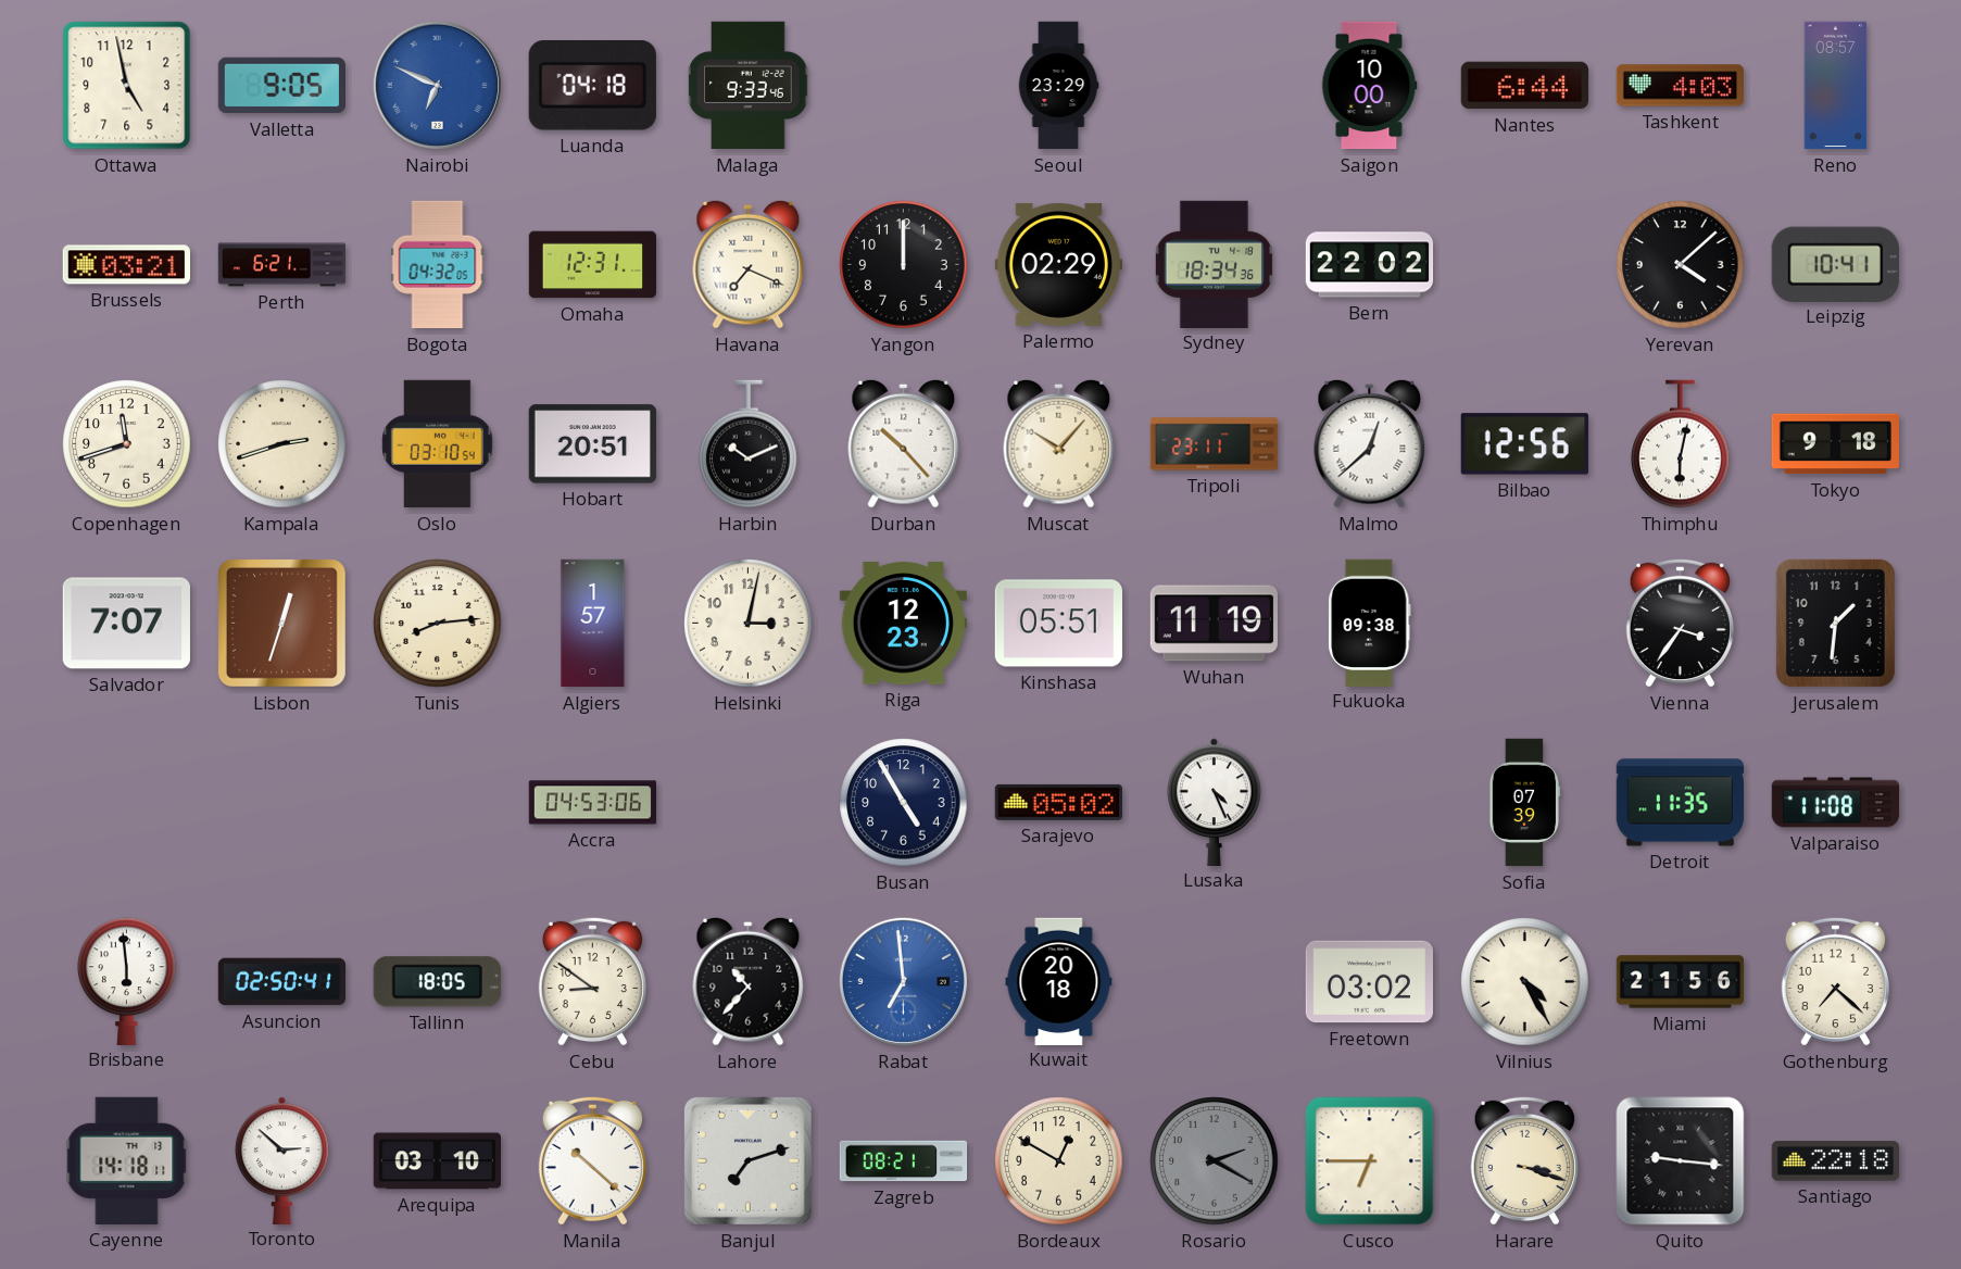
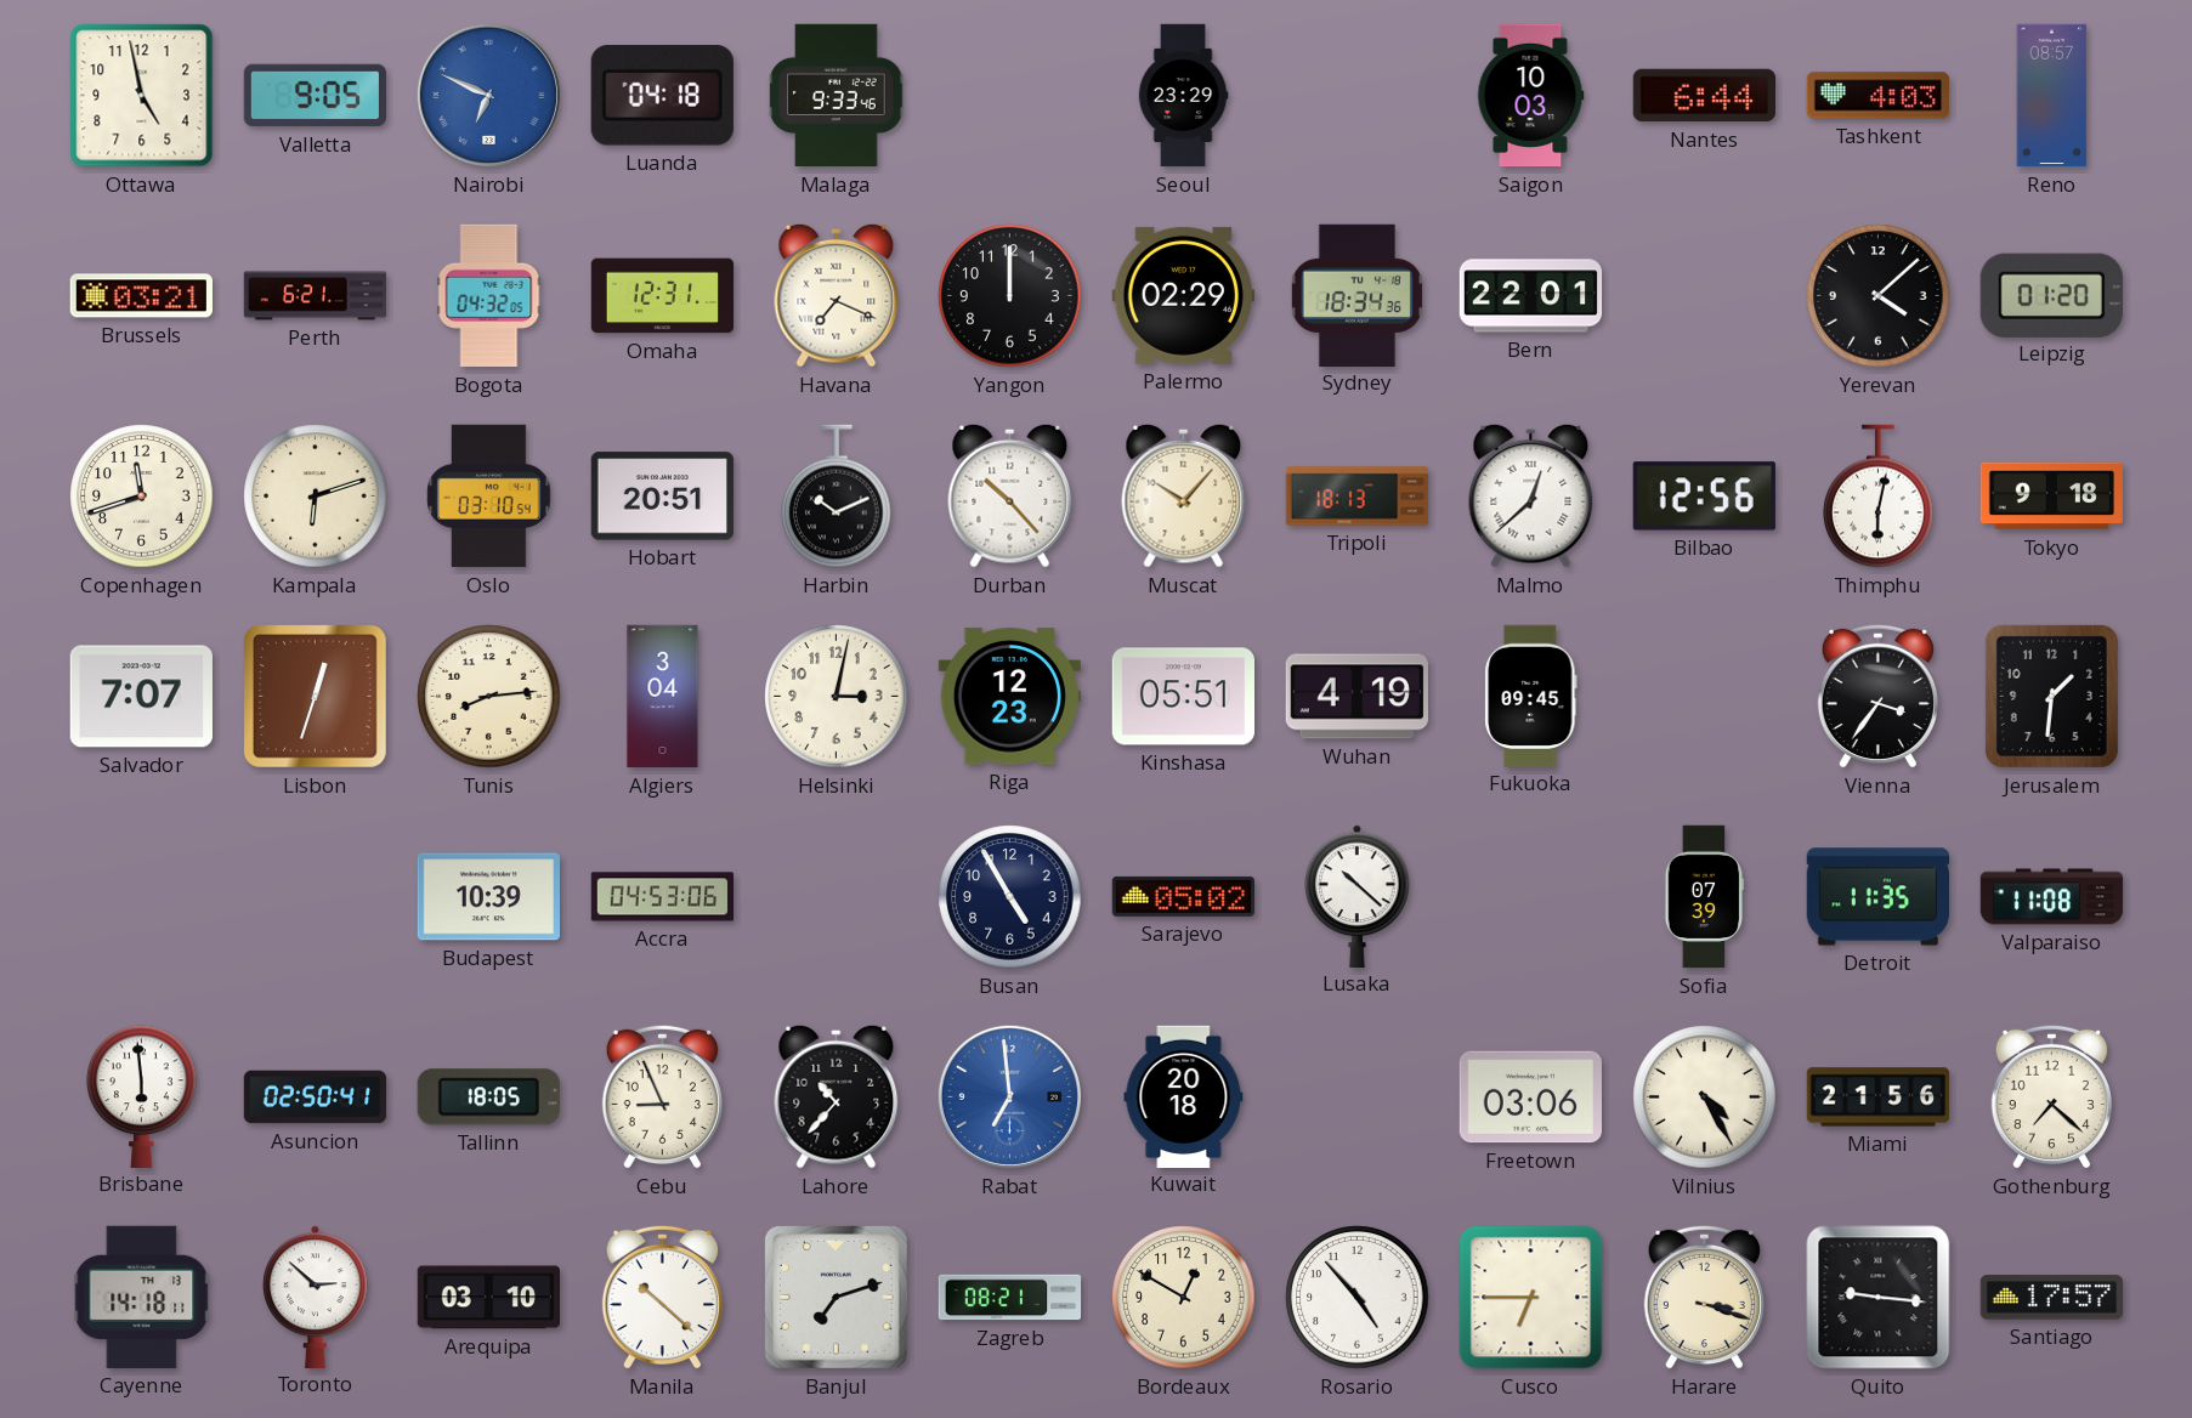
Saigon: 10:00 -> 10:03 (1530, 96)
Bern: 22:02 -> 22:01 (1531, 296)
Leipzig: 10:41 -> 01:20 (2051, 295)
Kampala: 2:42 -> 6:12 (316, 497)
Tripoli: 23:11 -> 18:13 (1358, 497)
Algiers: 1:57 -> 3:04 (663, 697)
Wuhan: 11:19 -> 4:19 (1356, 697)
Fukuoka: 09:38 -> 09:45 (1531, 696)
Budapest: none -> 10:39 (488, 897)
Lusaka: 4:26 -> 10:22 (1358, 896)
Cebu: 8:51 -> 8:56 (662, 1096)
Freetown: 03:02 -> 03:06 (1530, 1097)
Rosario: 2:20 -> 4:53 (1358, 1298)
Rosario dial: grey -> white (1358, 1298)
Santiago: 22:18 -> 17:57 (2051, 1298)
